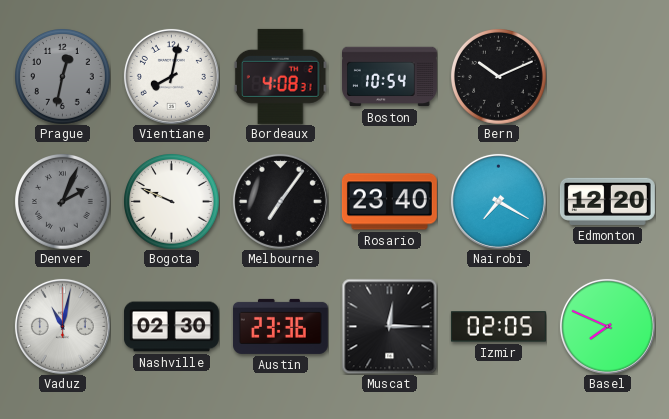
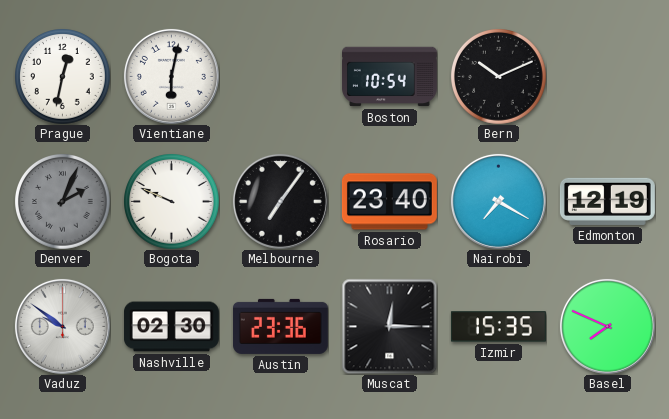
Prague dial: grey -> white (63, 77)
Vientiane: 8:02 -> 6:02 (171, 76)
Bordeaux: 4:08 -> none (280, 76)
Edmonton: 12:20 -> 12:19 (607, 201)
Vaduz: 11:02 -> 9:51 (62, 326)
Izmir: 02:05 -> 15:35 (498, 327)
